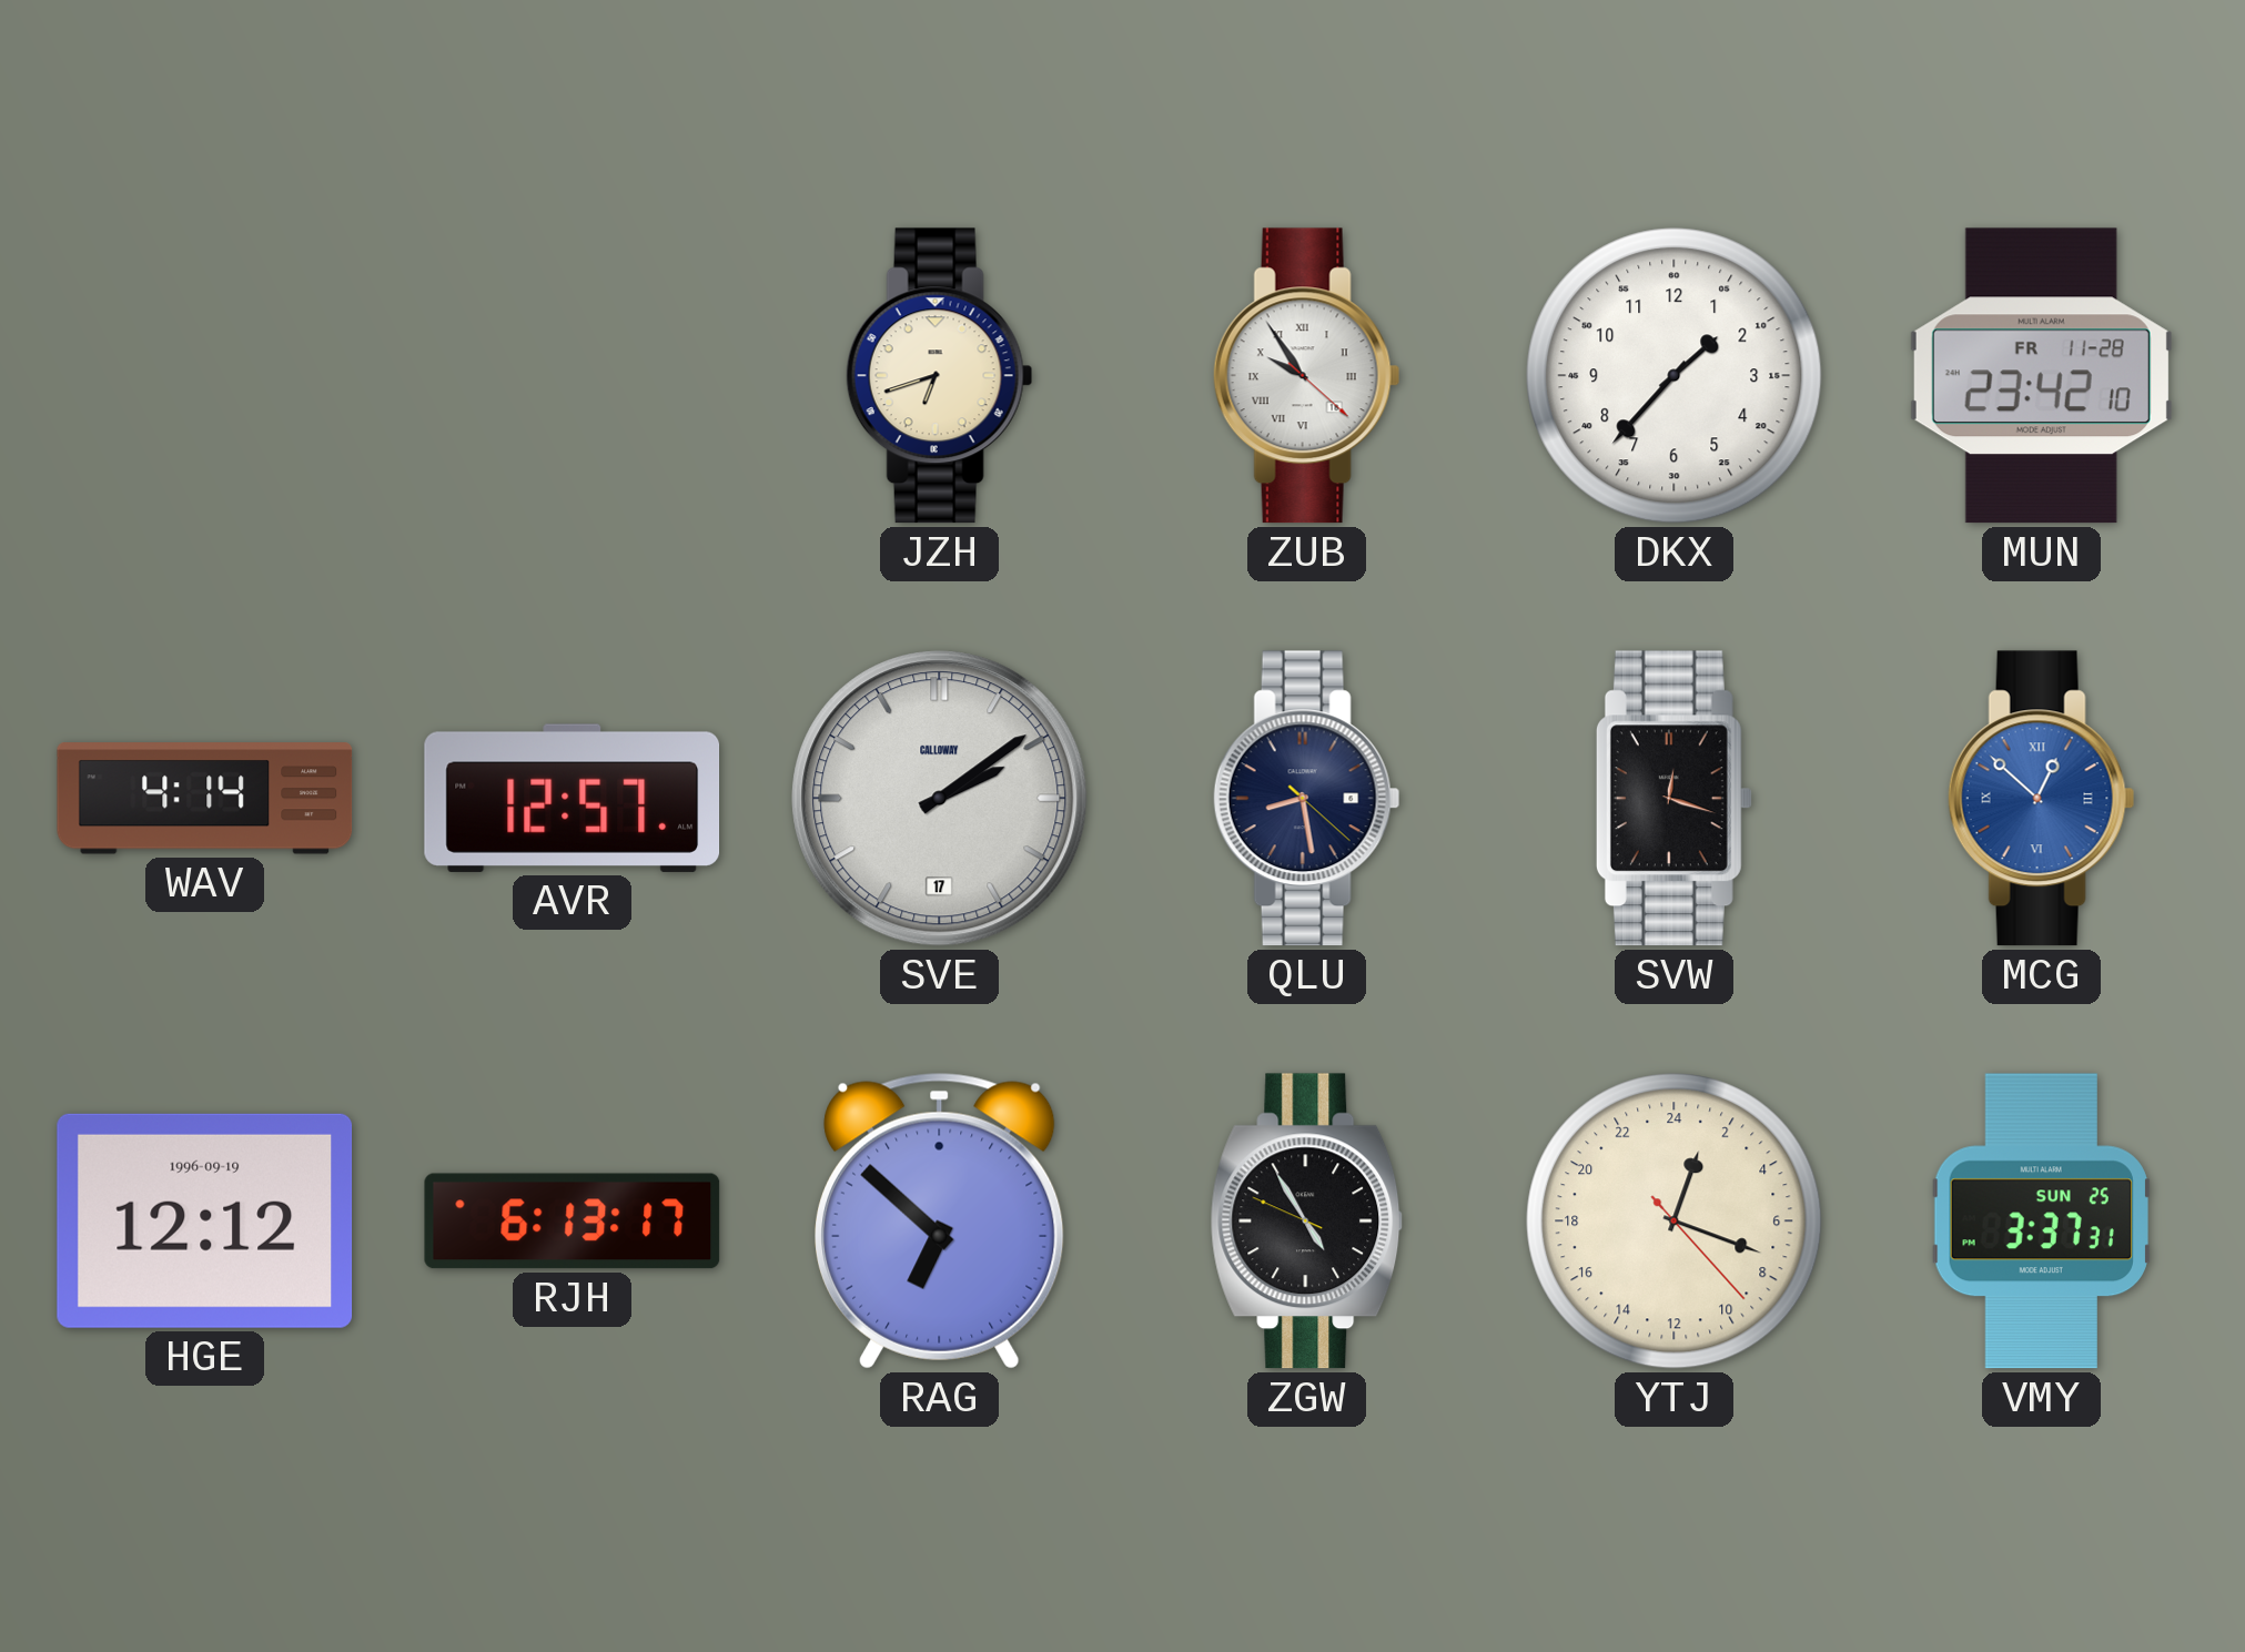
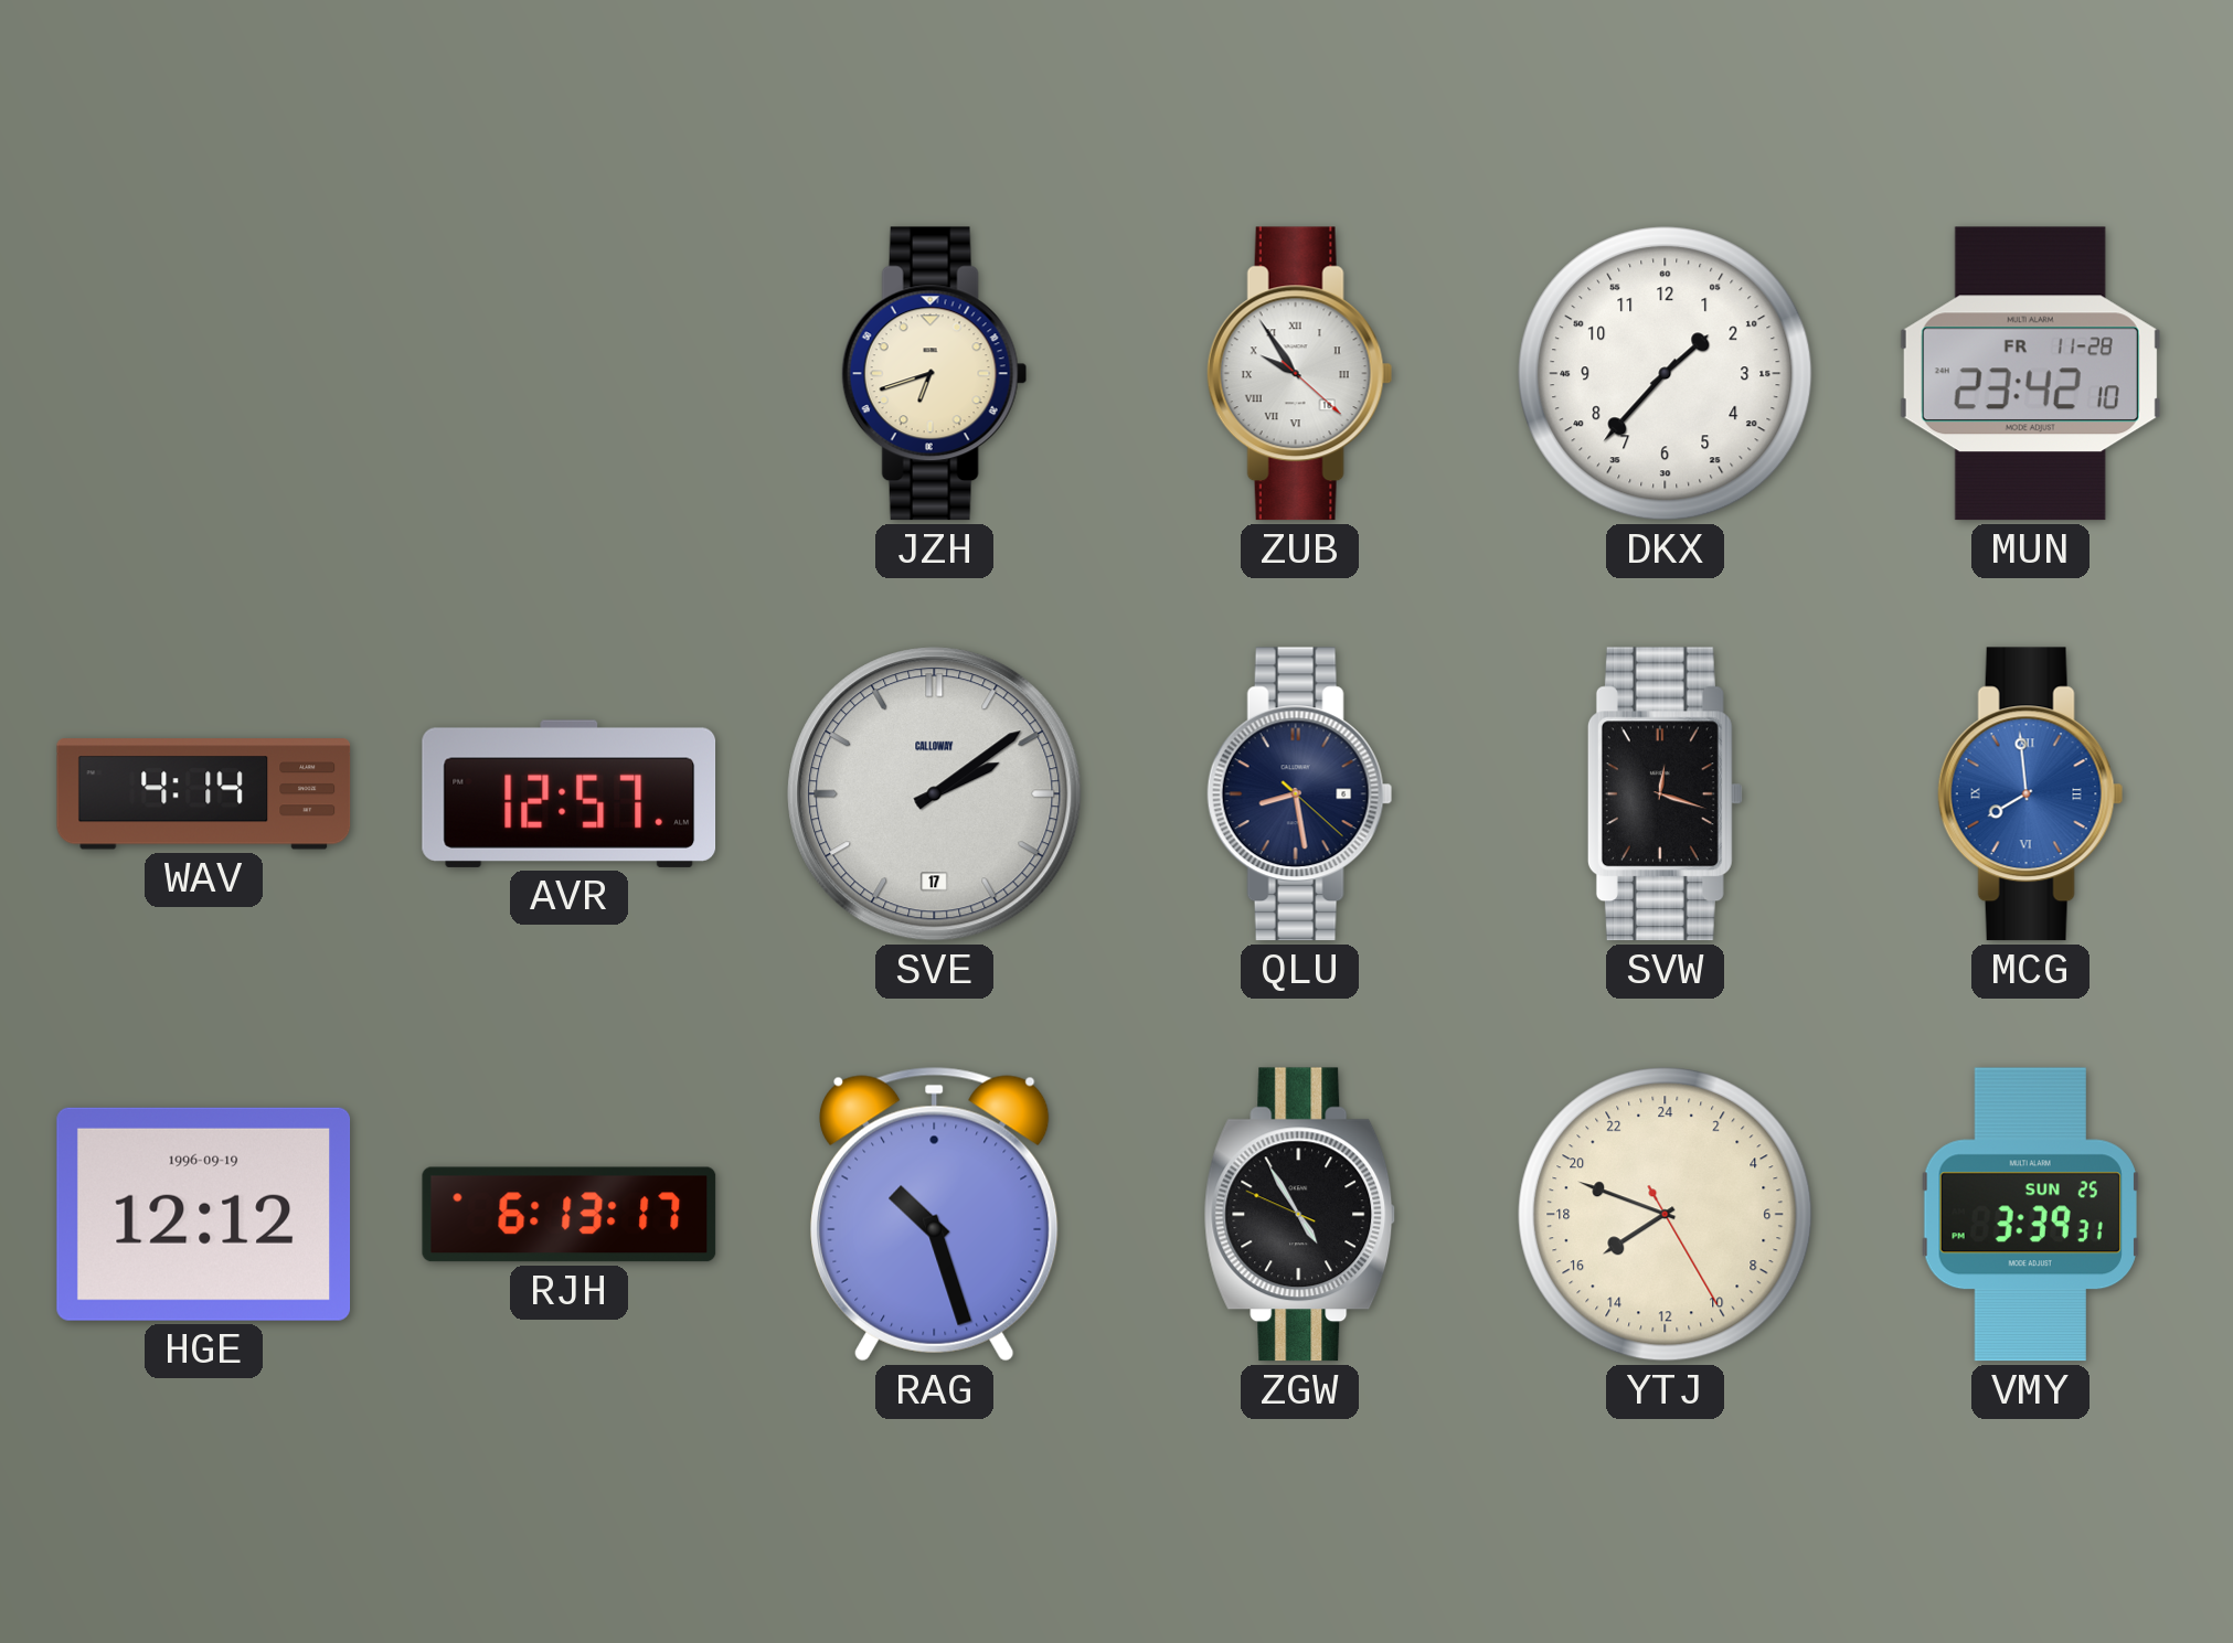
MCG: 12:52 -> 7:59 (2030, 794)
RAG: 6:52 -> 10:27 (935, 1214)
YTJ: 1:18 -> 15:48 (1666, 1215)
VMY: 3:37 -> 3:39 (2030, 1215)
